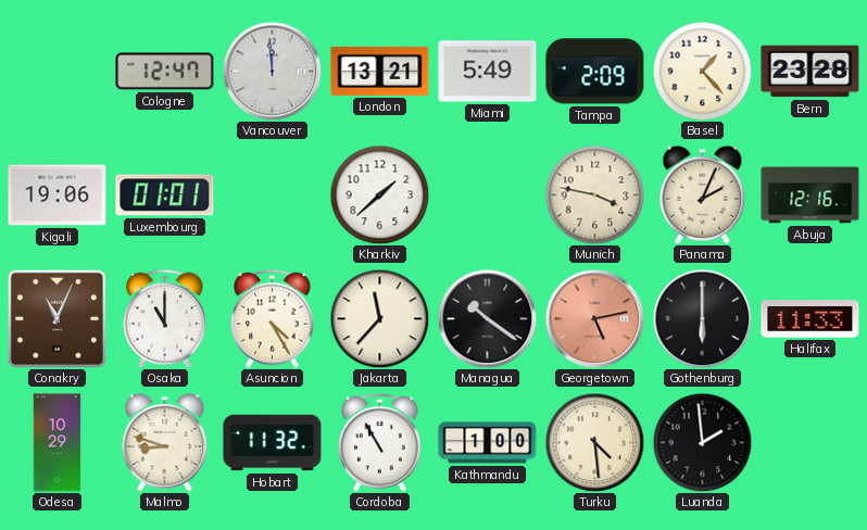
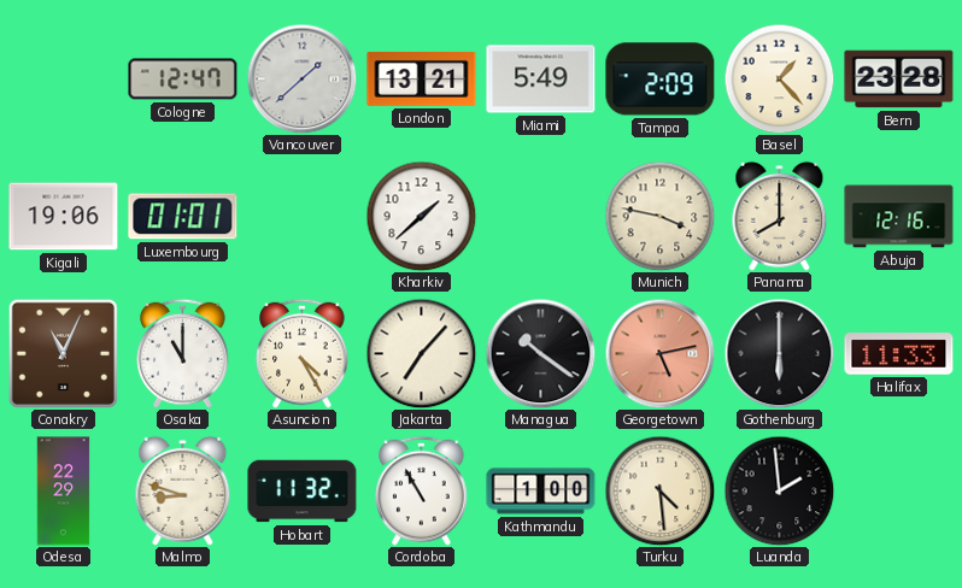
Vancouver: 11:59 -> 1:38 (301, 78)
Panama: 2:04 -> 8:00 (780, 216)
Jakarta: 11:37 -> 7:07 (421, 353)
Odesa: 10:29 -> 22:29 (64, 492)
